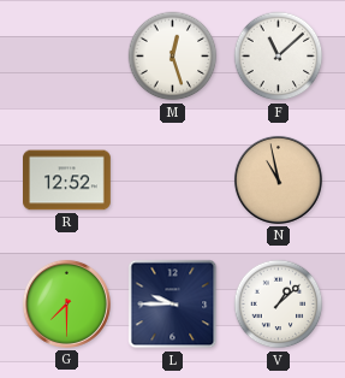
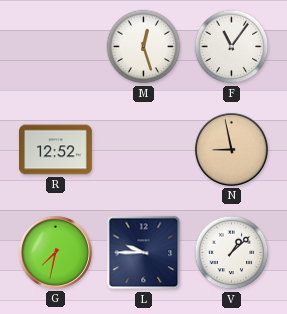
F: 11:08 -> 11:06 (232, 47)
N: 10:58 -> 8:58 (231, 149)
G: 7:30 -> 7:32 (55, 252)
